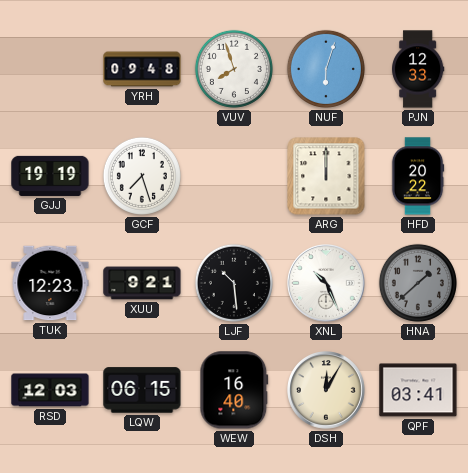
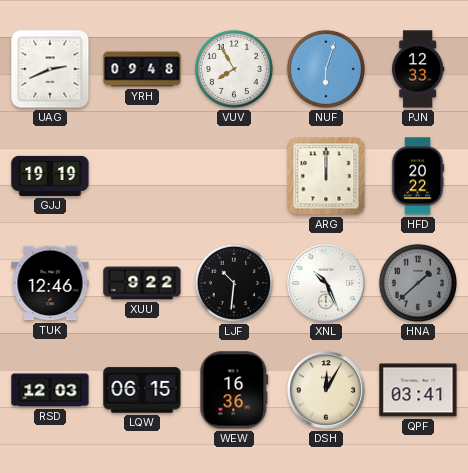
UAG: none -> 2:41 (50, 69)
VUV: 7:57 -> 7:55 (234, 69)
GCF: 7:27 -> none (142, 176)
TUK: 12:23 -> 12:46 (50, 283)
XUU: 9:21 -> 9:22 (142, 283)
LJF: 10:29 -> 10:31 (234, 283)
WEW: 16:40 -> 16:36 (234, 390)
